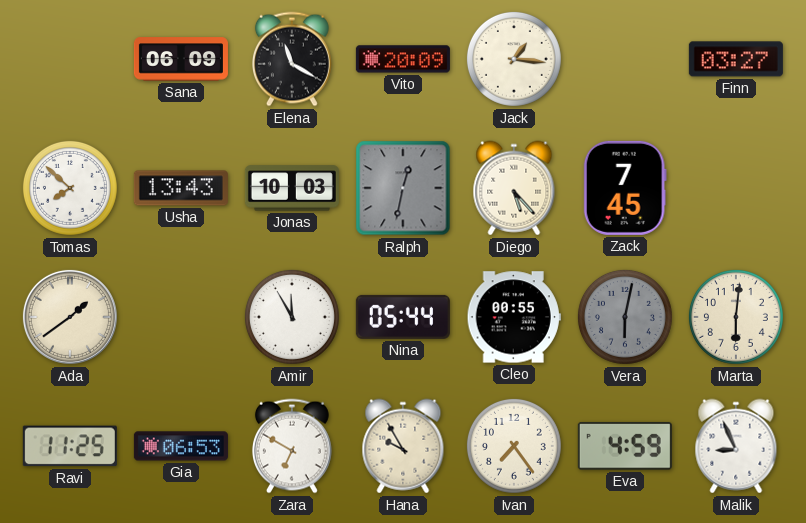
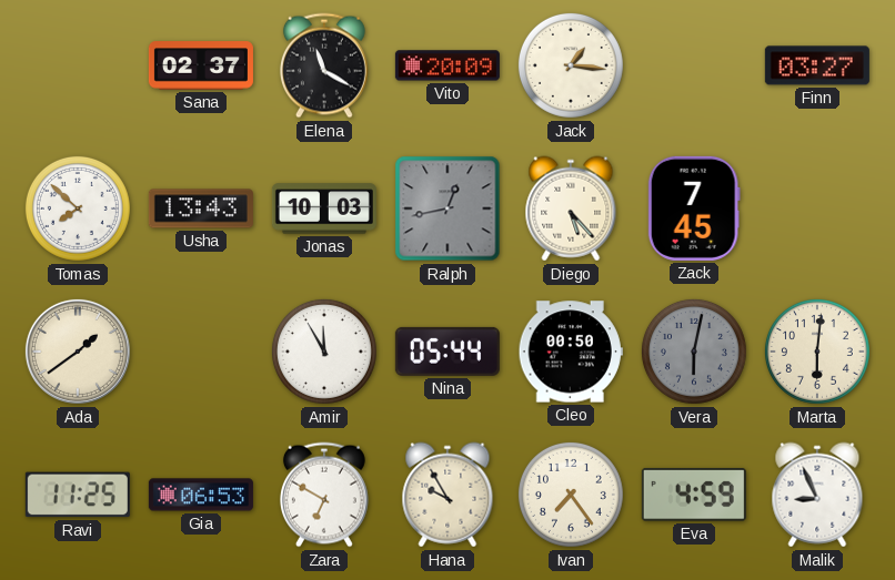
Sana: 06:09 -> 02:37 (201, 65)
Ralph: 12:32 -> 12:43 (447, 208)
Cleo: 00:55 -> 00:50 (571, 352)
